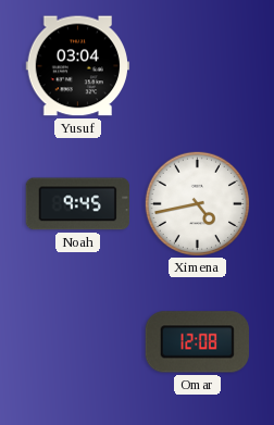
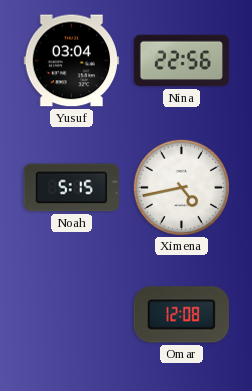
Nina: none -> 22:56 (182, 61)
Noah: 9:45 -> 5:15 (71, 188)
